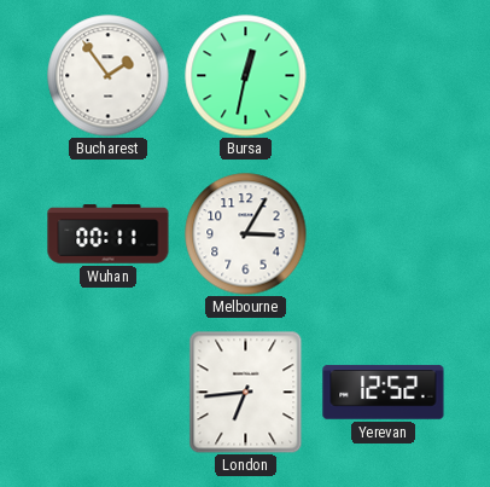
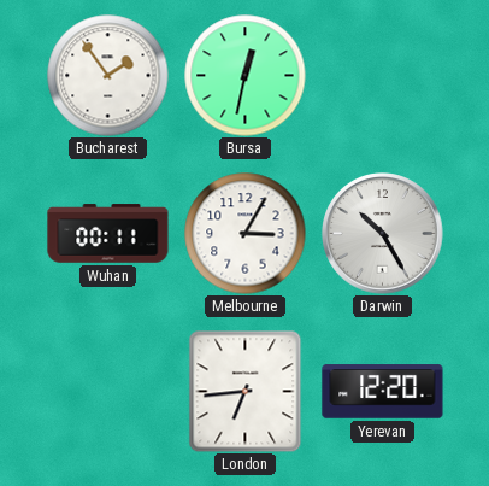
Darwin: none -> 10:25 (383, 234)
Yerevan: 12:52 -> 12:20 (383, 392)
